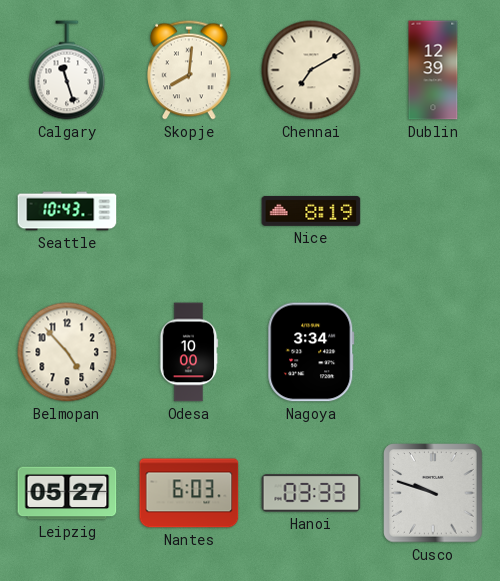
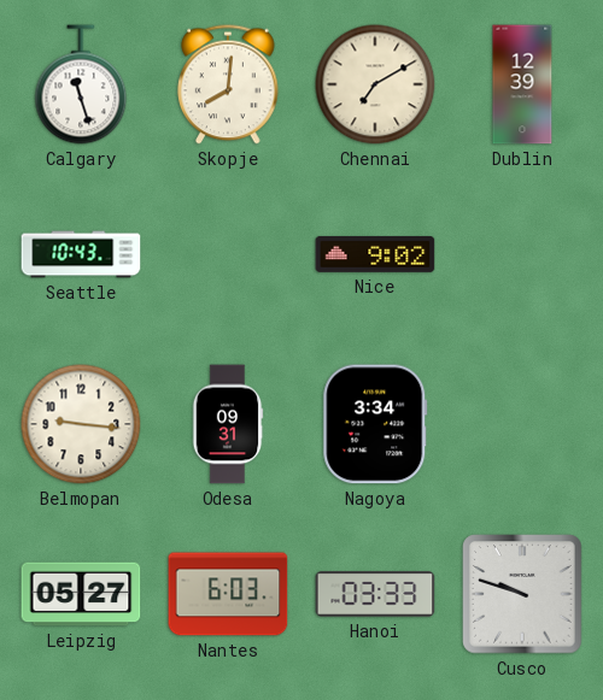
Nice: 8:19 -> 9:02 (375, 254)
Belmopan: 4:53 -> 9:16 (81, 424)
Odesa: 10:00 -> 09:31 (228, 424)
